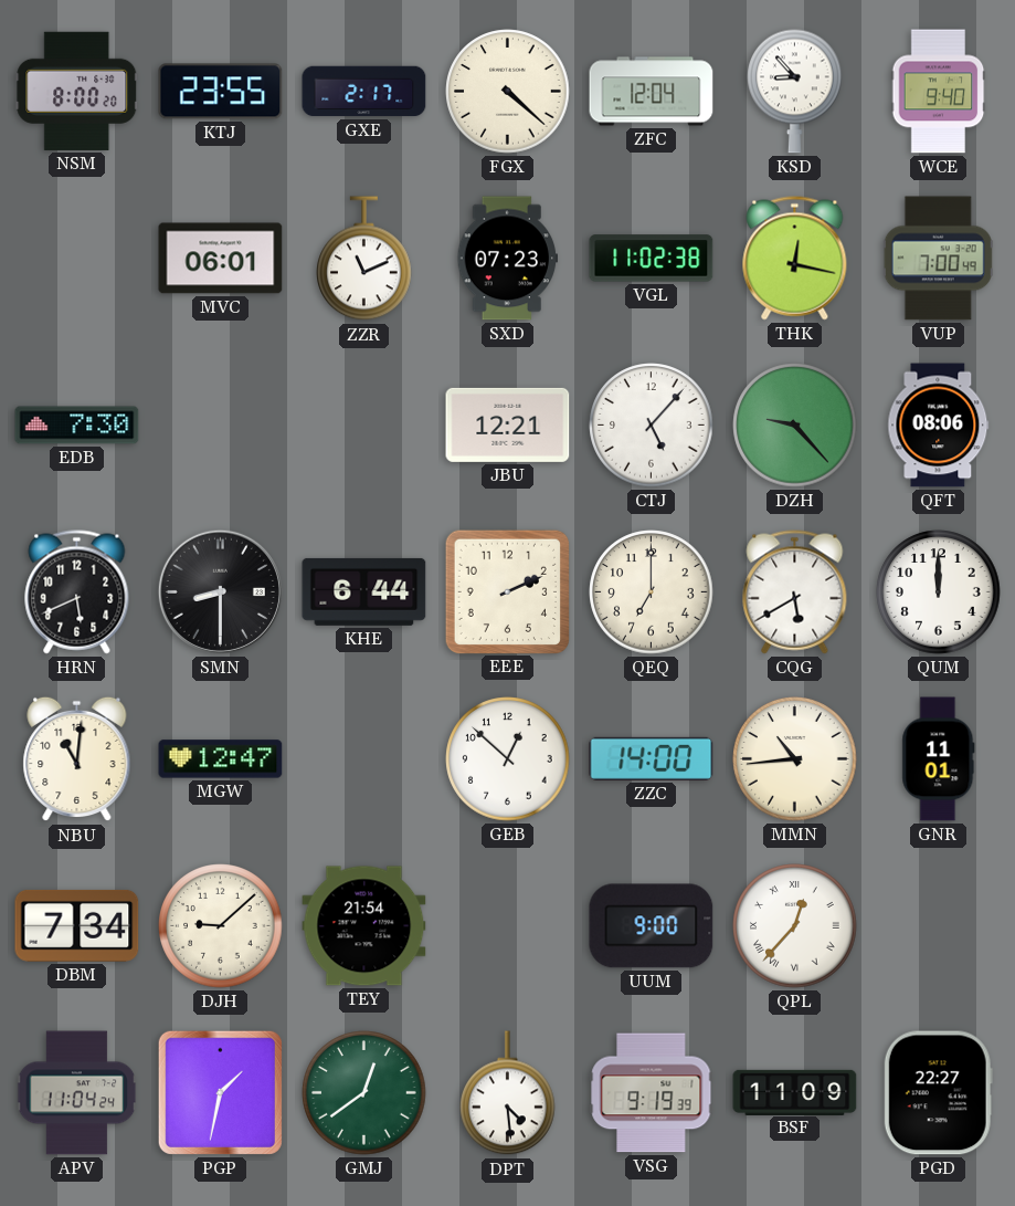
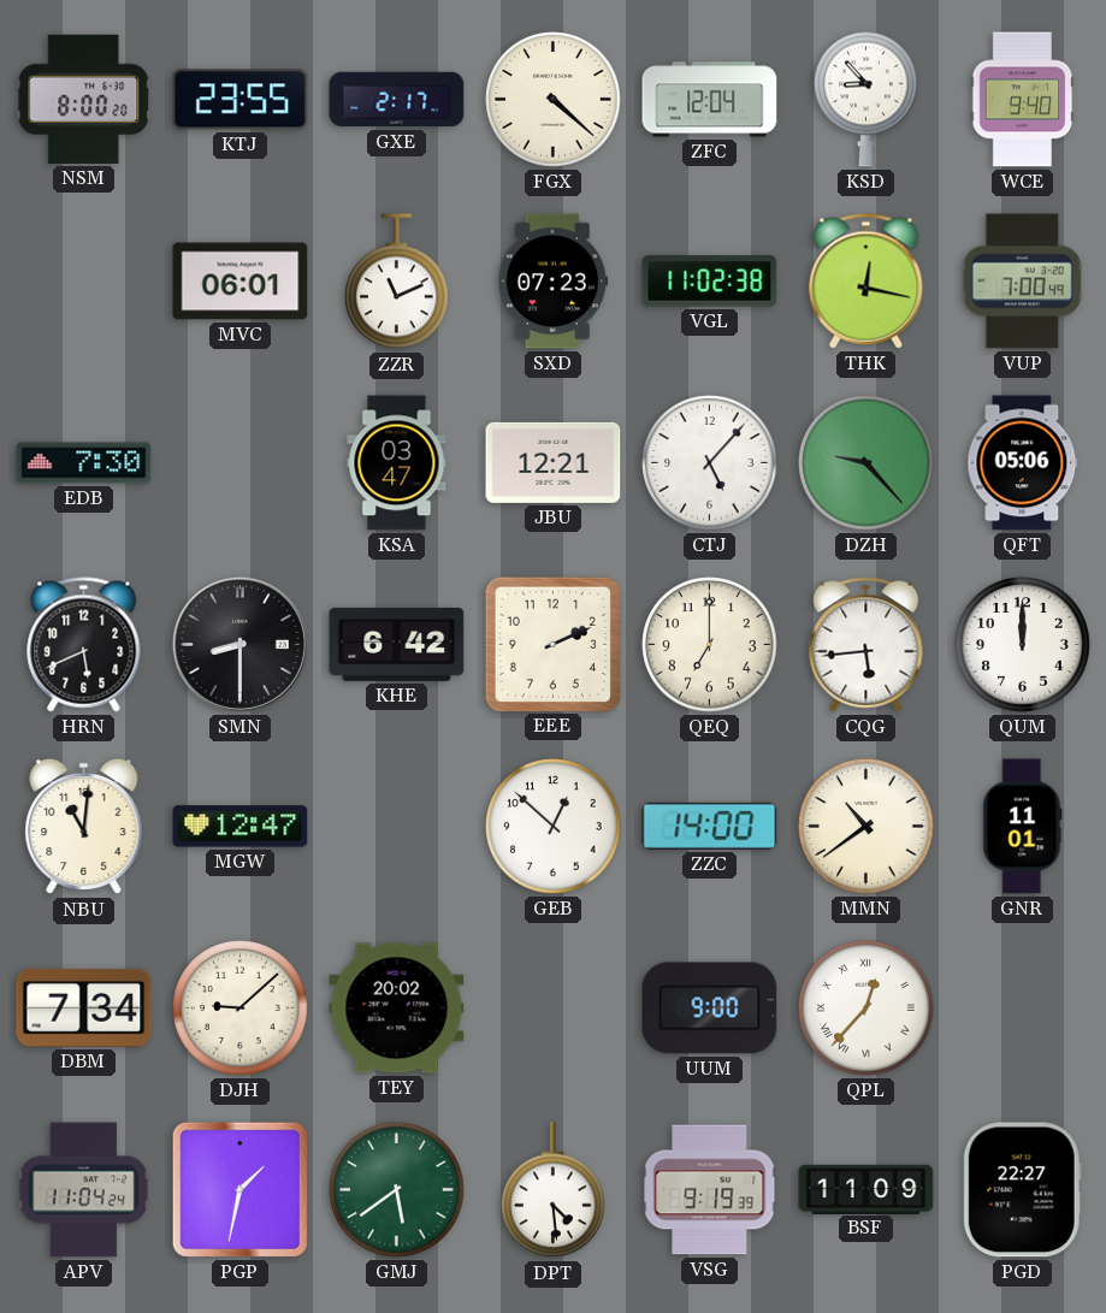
KSA: none -> 03:47 (397, 463)
QFT: 08:06 -> 05:06 (1023, 463)
KHE: 6:44 -> 6:42 (397, 644)
CQG: 5:40 -> 5:44 (867, 645)
MMN: 10:44 -> 10:39 (867, 827)
TEY: 21:54 -> 20:02 (397, 1009)
GMJ: 12:39 -> 5:39 (397, 1190)
